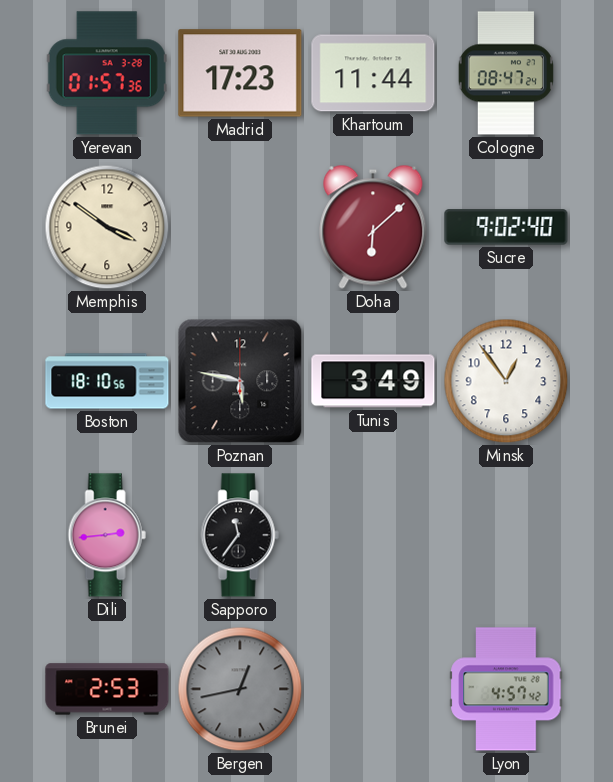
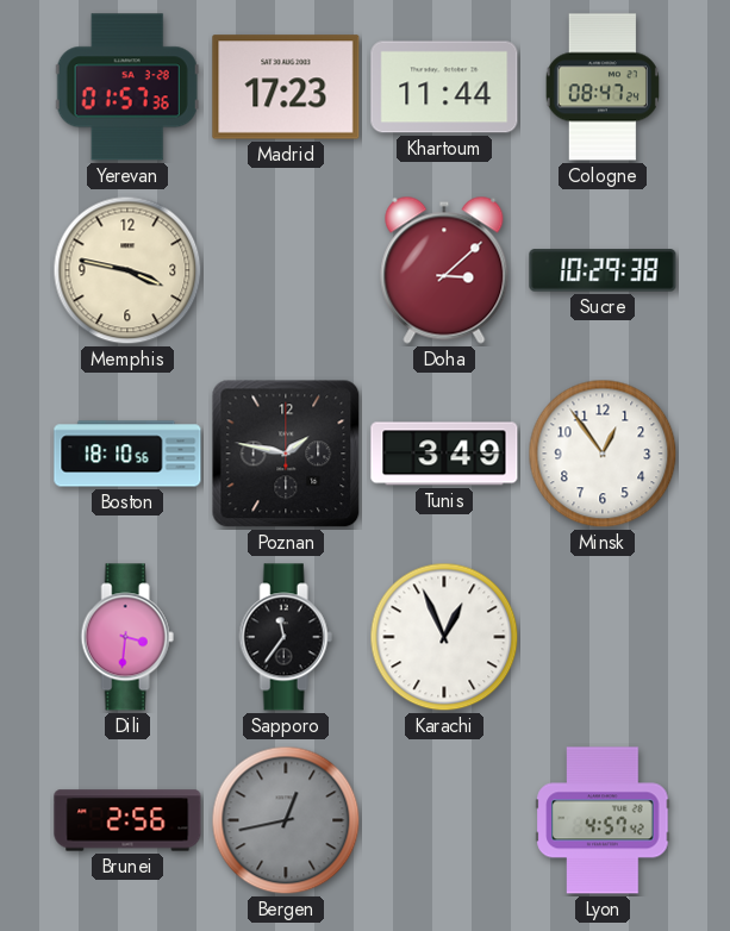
Memphis: 3:51 -> 3:47 (127, 270)
Doha: 6:08 -> 3:08 (444, 270)
Sucre: 9:02 -> 10:29 (603, 270)
Poznan: 5:47 -> 1:47 (286, 454)
Dili: 2:44 -> 3:31 (127, 637)
Karachi: none -> 12:56 (444, 637)
Brunei: 2:53 -> 2:56 (127, 820)
